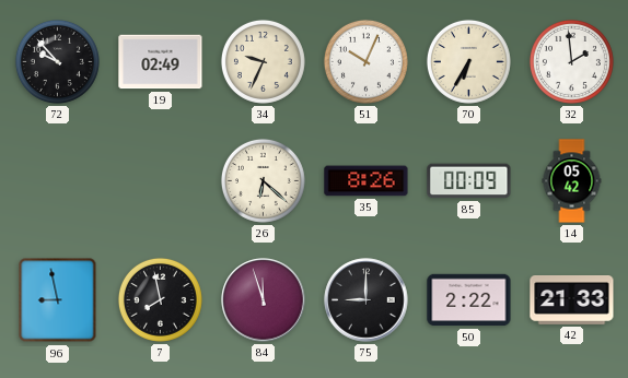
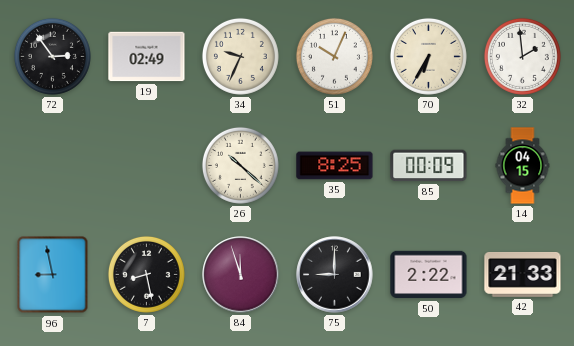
72: 9:53 -> 2:54 (52, 56)
26: 6:22 -> 10:22 (240, 165)
35: 8:26 -> 8:25 (335, 166)
14: 05:42 -> 04:15 (523, 166)
7: 7:58 -> 8:28 (146, 274)
